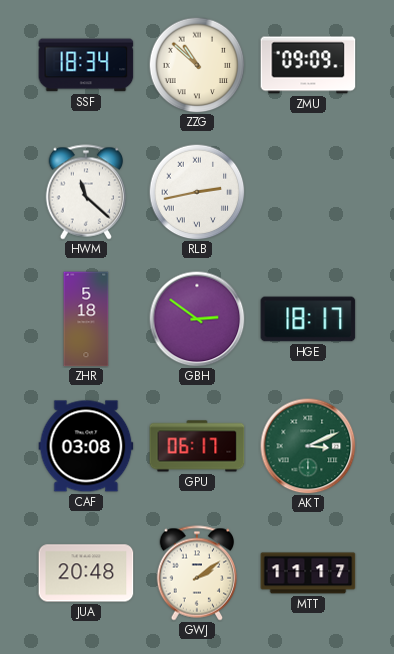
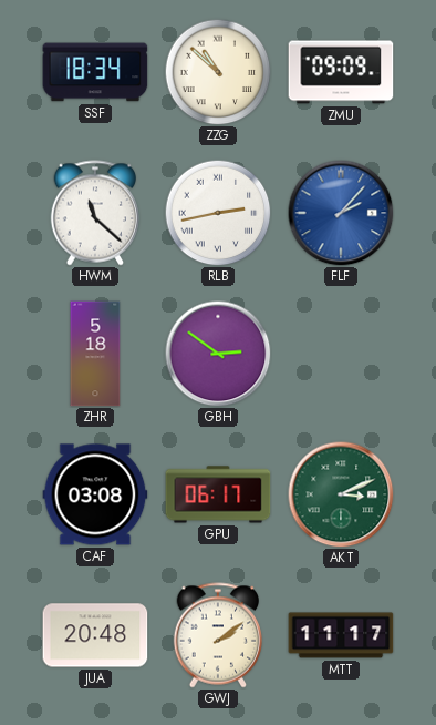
FLF: none -> 2:07 (341, 213)
HGE: 18:17 -> none (308, 319)
